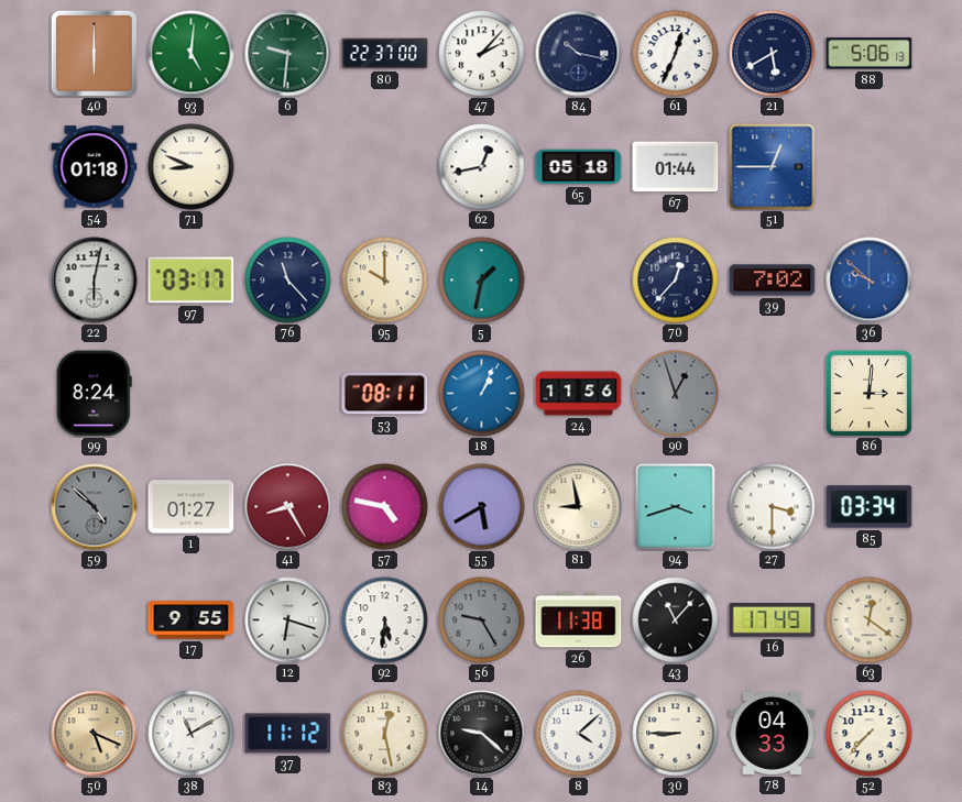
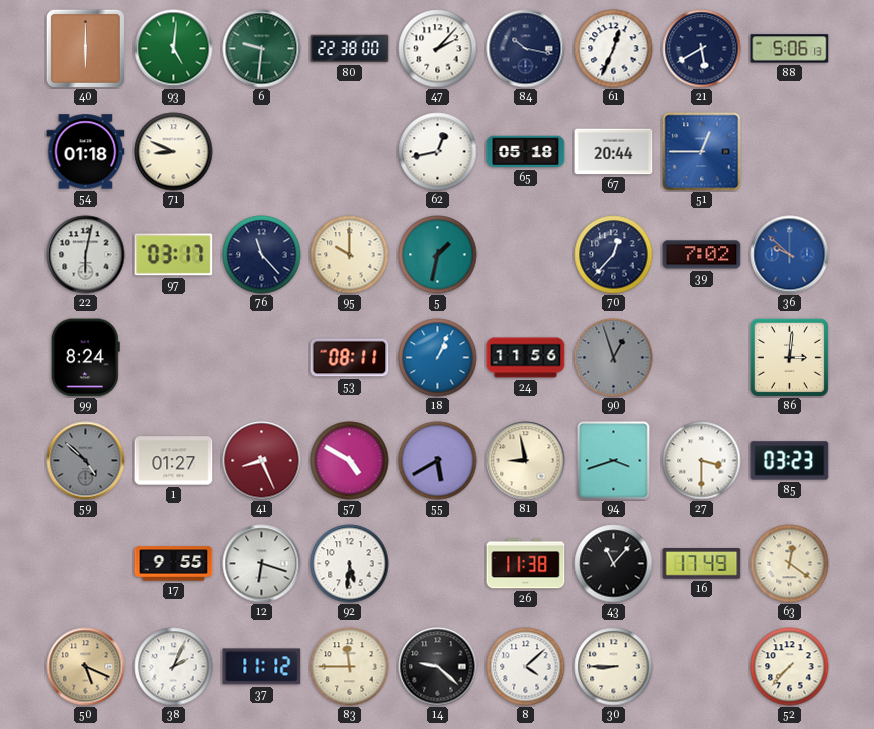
80: 22:37 -> 22:38 (350, 49)
67: 01:44 -> 20:44 (614, 152)
41: 8:25 -> 8:26 (262, 461)
57: 4:47 -> 4:50 (350, 461)
85: 03:34 -> 03:23 (790, 461)
56: 9:25 -> none (482, 620)
38: 11:10 -> 2:04 (174, 667)
83: 12:28 -> 11:45 (350, 667)
78: 04:33 -> none (773, 733)
